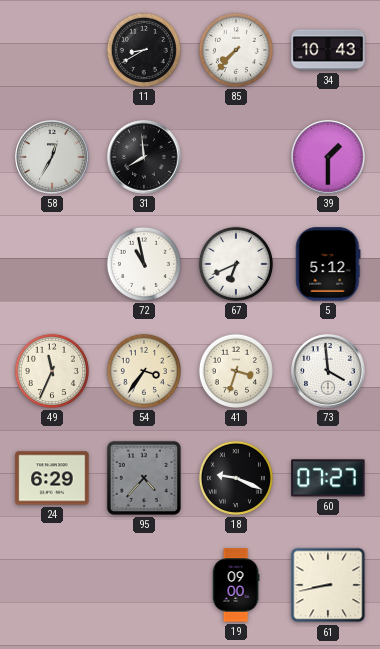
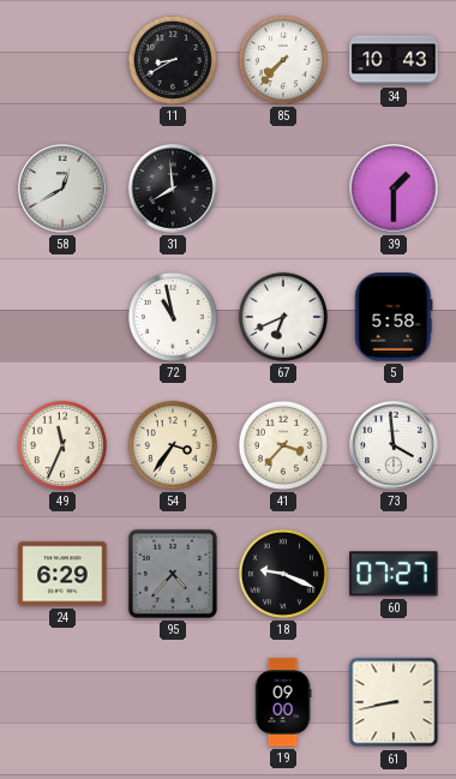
58: 12:35 -> 12:40 (62, 188)
5: 5:12 -> 5:58 (394, 317)
41: 3:33 -> 3:37 (283, 445)
